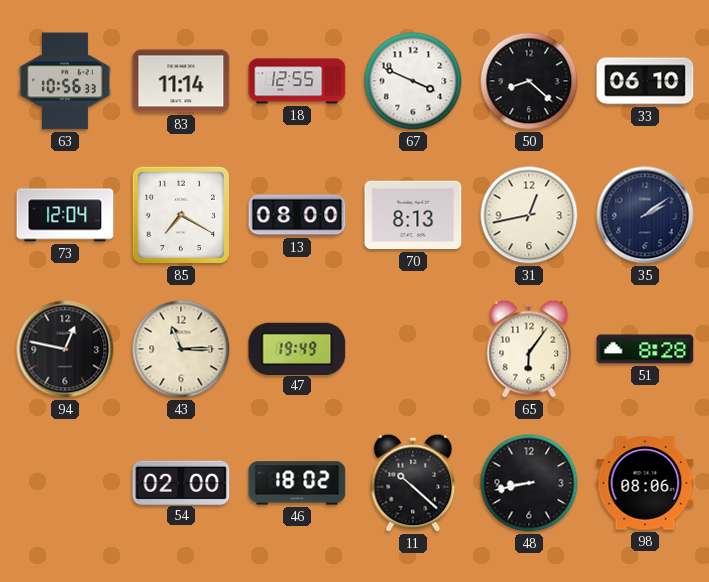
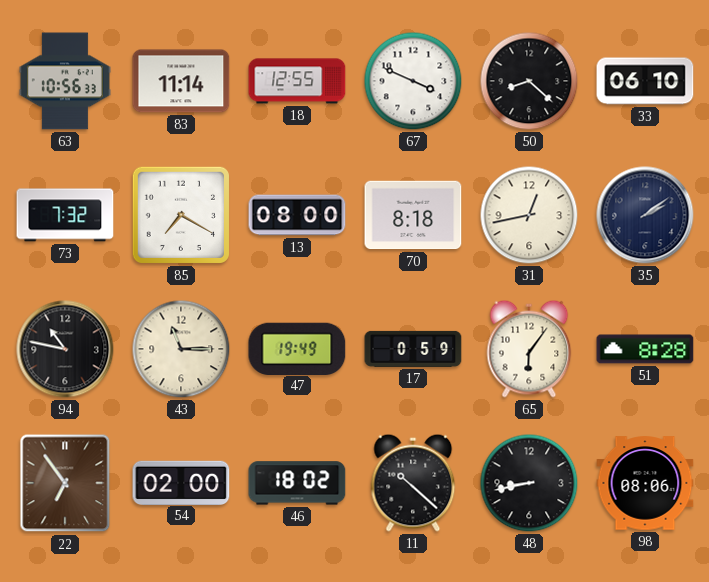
73: 12:04 -> 7:32 (65, 215)
70: 8:13 -> 8:18 (413, 215)
94: 12:47 -> 10:47 (65, 349)
17: none -> 0:59 (413, 349)
22: none -> 6:54 (65, 483)
